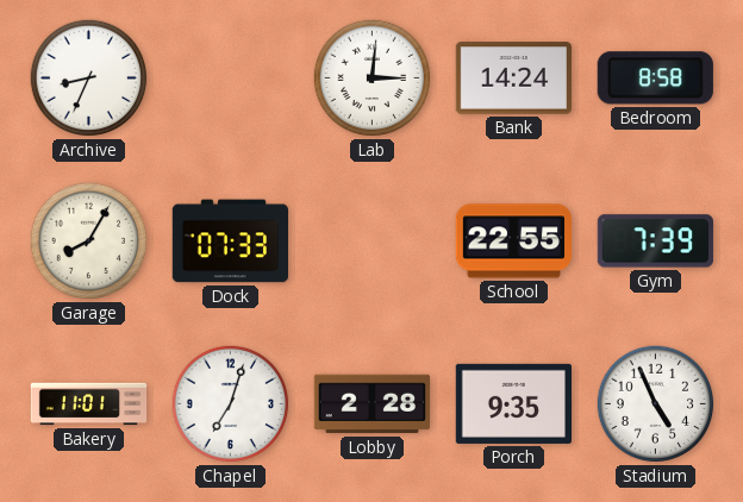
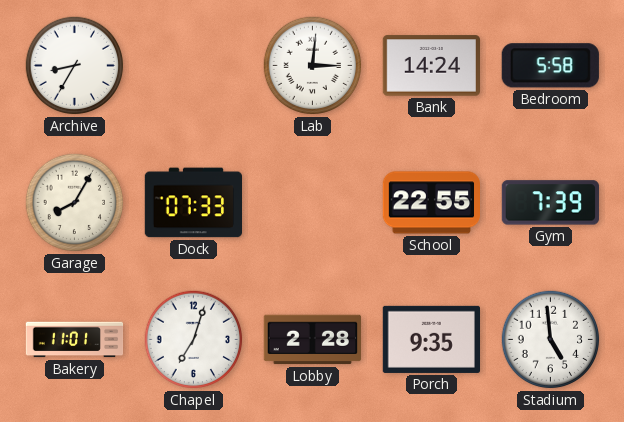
Archive: 8:34 -> 8:35 (75, 66)
Bedroom: 8:58 -> 5:58 (550, 66)
Stadium: 4:56 -> 4:59 (551, 340)
